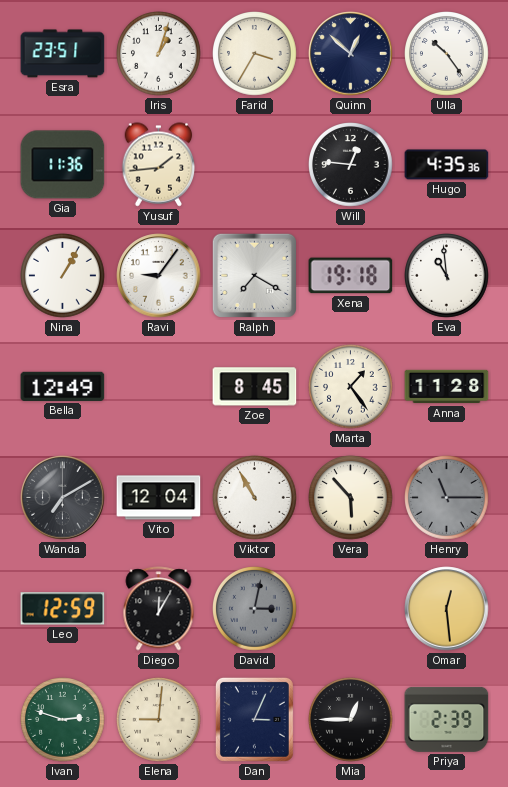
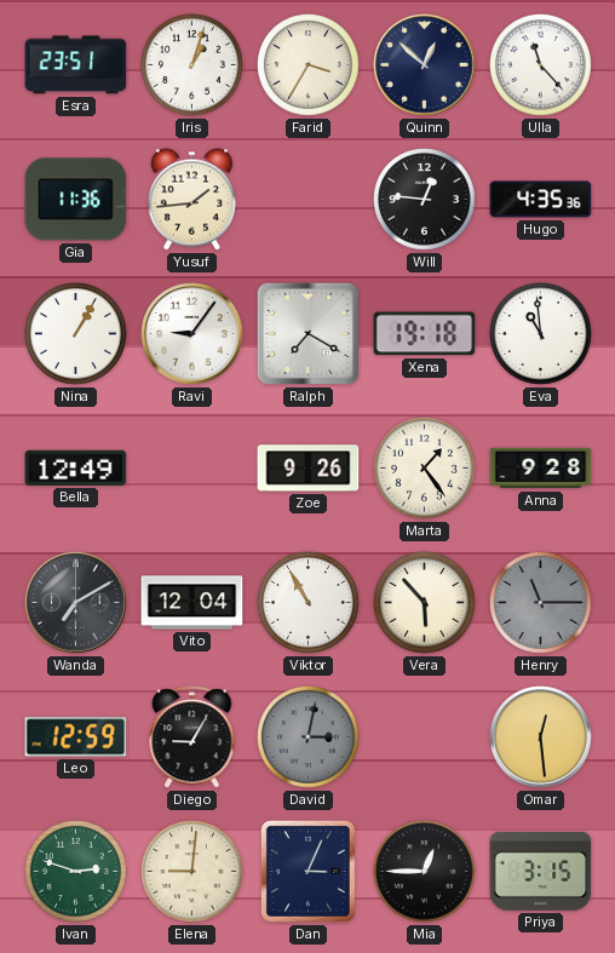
Ulla: 10:24 -> 11:23 (541, 65)
Zoe: 8:45 -> 9:26 (309, 469)
Anna: 11:28 -> 9:28 (541, 469)
Diego: 12:05 -> 9:05 (192, 737)
Priya: 2:39 -> 3:15 (541, 871)
